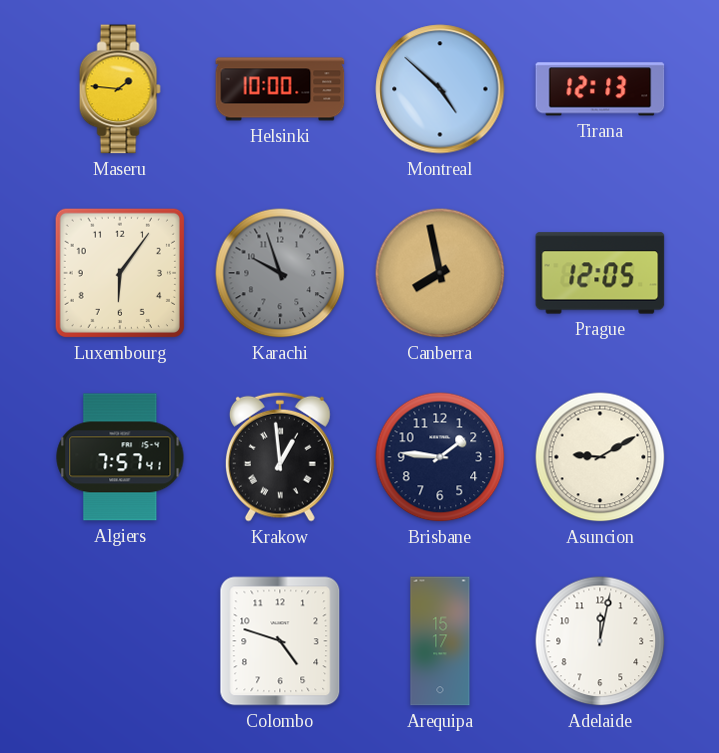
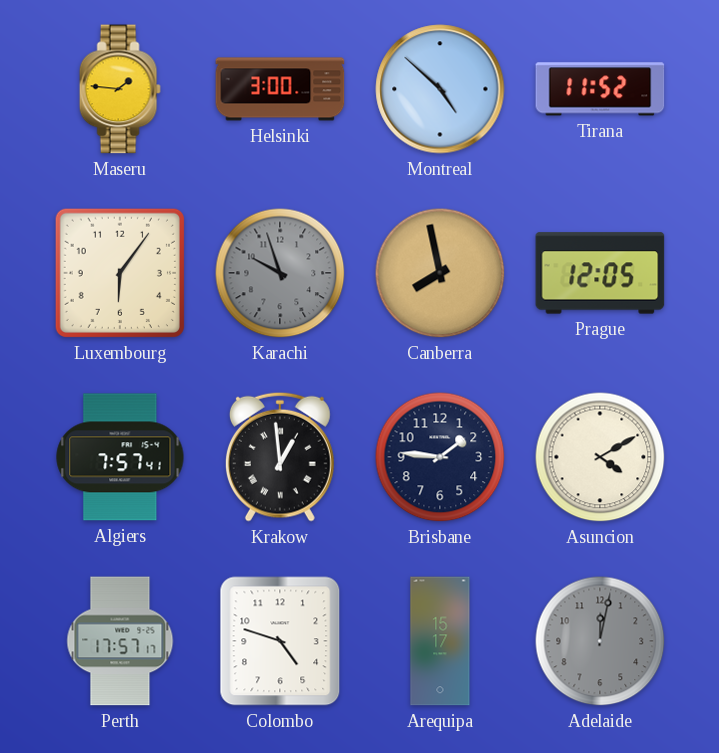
Helsinki: 10:00 -> 3:00 (280, 89)
Tirana: 12:13 -> 11:52 (600, 89)
Asuncion: 9:10 -> 4:10 (600, 457)
Perth: none -> 17:57 (120, 641)
Adelaide dial: white -> grey (600, 641)
